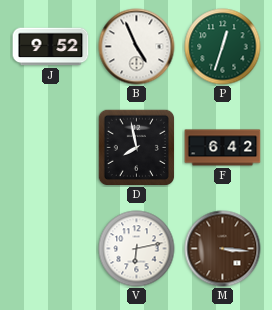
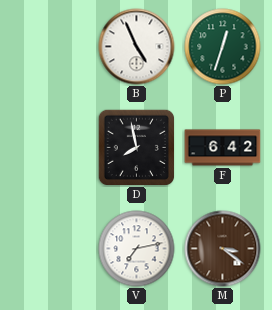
J: 9:52 -> none (51, 47)
V: 6:13 -> 7:13 (137, 249)
M: 3:16 -> 3:21 (223, 249)
